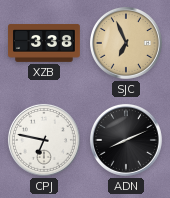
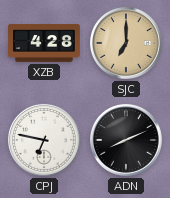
XZB: 3:38 -> 4:28 (44, 44)
SJC: 6:56 -> 7:00 (126, 43)
